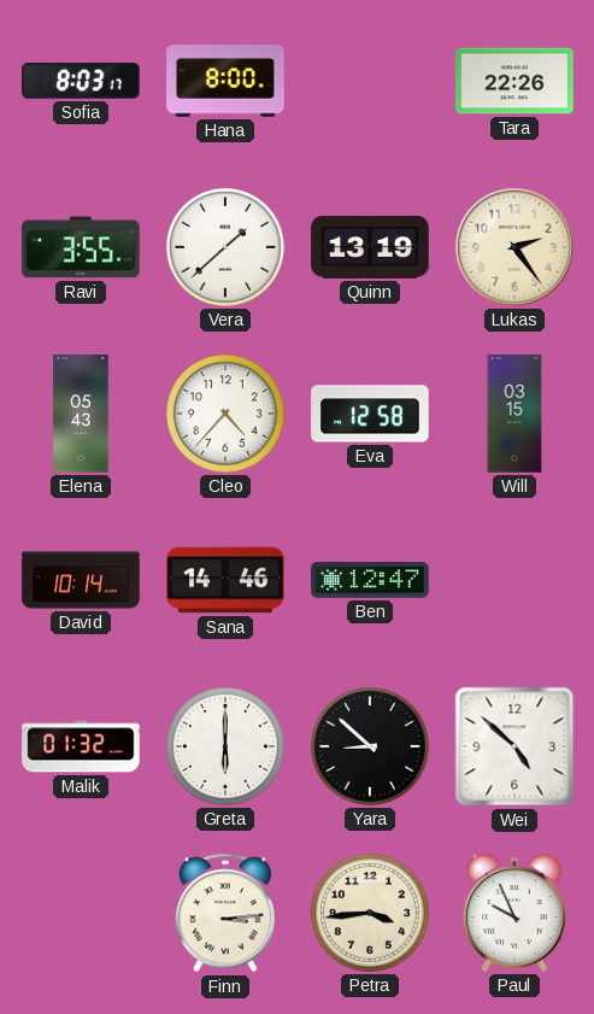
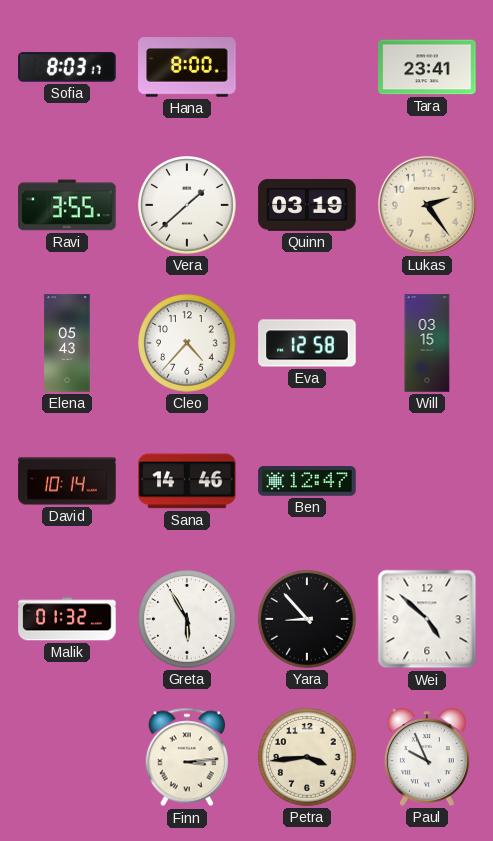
Tara: 22:26 -> 23:41 (427, 67)
Quinn: 13:19 -> 03:19 (307, 205)
Greta: 6:00 -> 5:55 (187, 619)
Yara: 8:52 -> 8:53 (307, 619)
